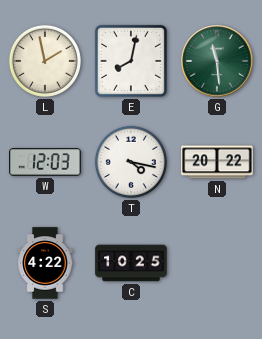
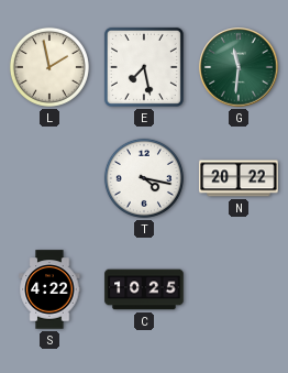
E: 8:02 -> 7:28 (144, 67)
G: 11:29 -> 11:31 (239, 67)
W: 12:03 -> none (45, 162)
